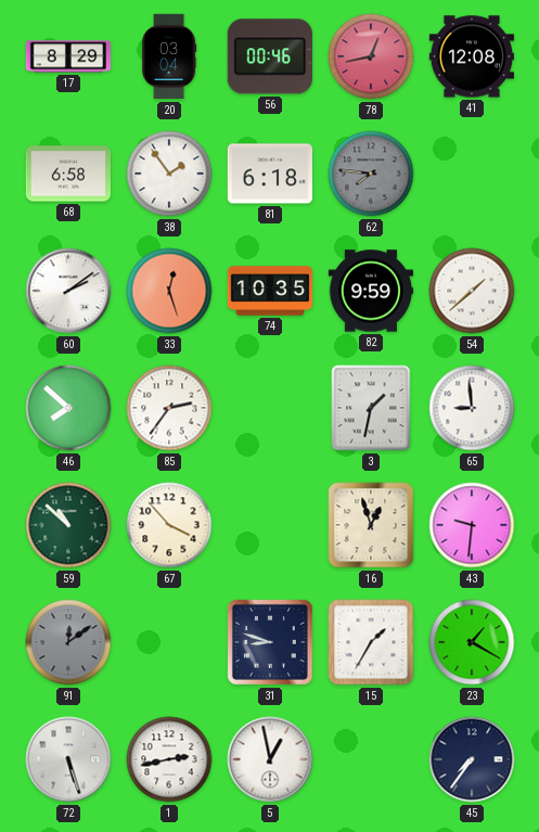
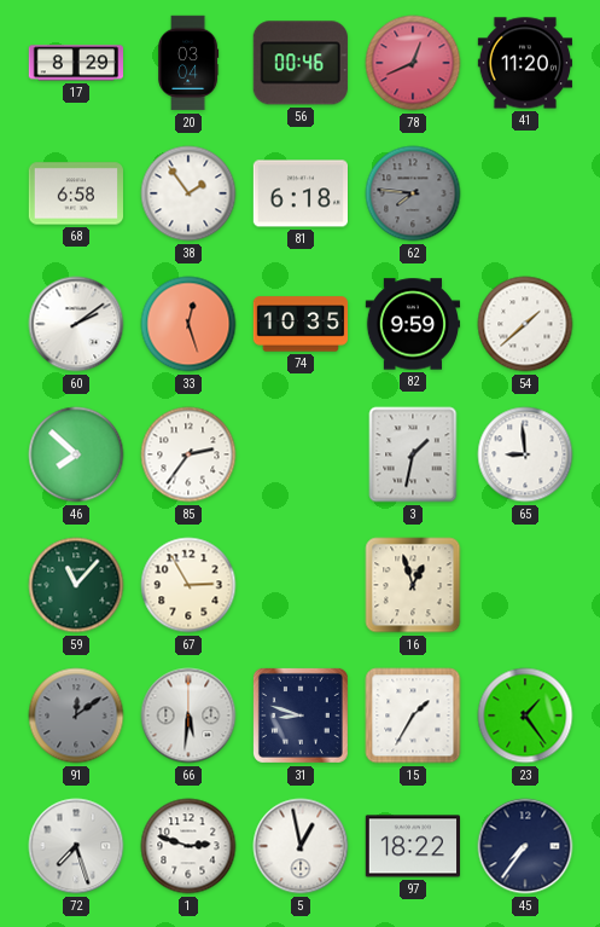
78: 12:43 -> 12:41 (413, 63)
41: 12:08 -> 11:20 (524, 63)
59: 10:52 -> 11:07 (76, 585)
67: 3:53 -> 2:55 (188, 585)
43: 9:31 -> none (472, 525)
66: none -> 5:31 (188, 715)
23: 1:20 -> 1:24 (525, 715)
72: 5:27 -> 7:27 (76, 846)
1: 2:43 -> 2:48 (188, 846)
97: none -> 18:22 (412, 846)
